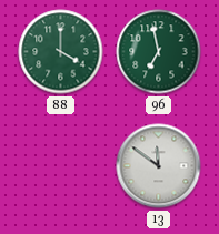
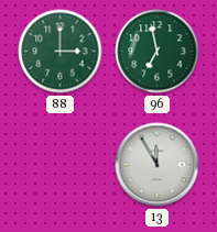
88: 4:00 -> 3:00 (61, 52)
13: 11:51 -> 11:55 (158, 165)
